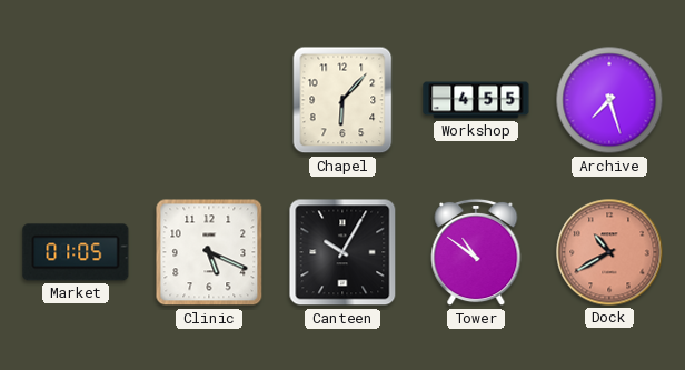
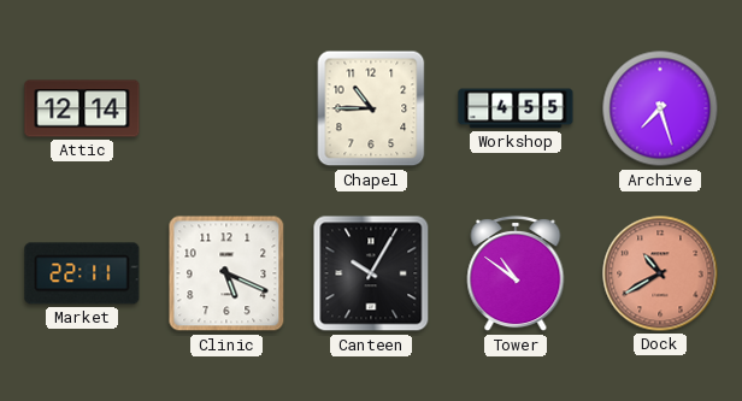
Attic: none -> 12:14 (82, 108)
Chapel: 6:07 -> 10:45 (371, 108)
Market: 01:05 -> 22:11 (82, 273)
